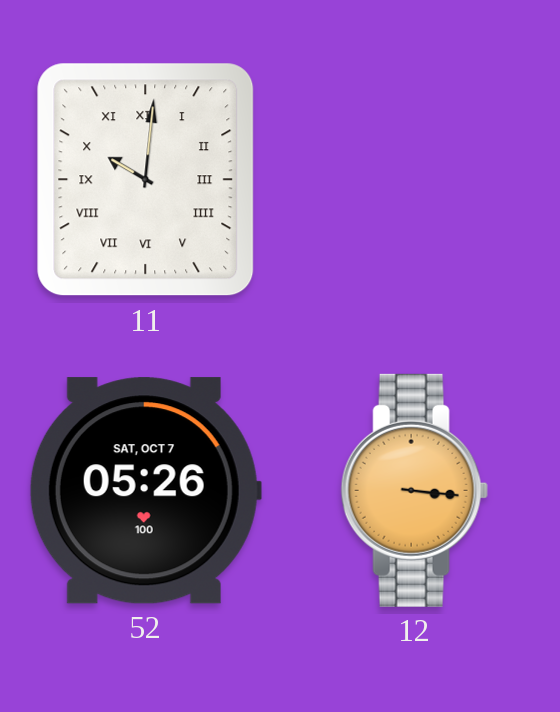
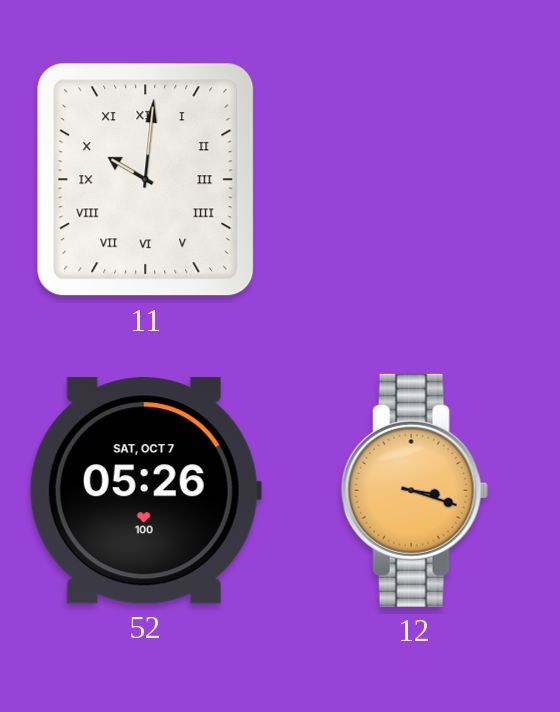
12: 3:16 -> 3:18 (414, 490)
